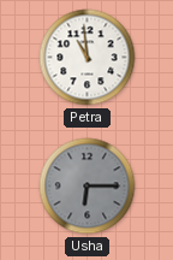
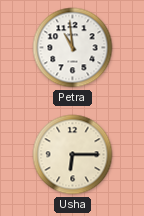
Usha dial: grey -> cream (73, 155)
